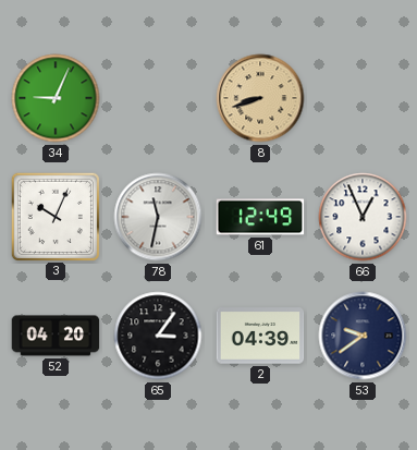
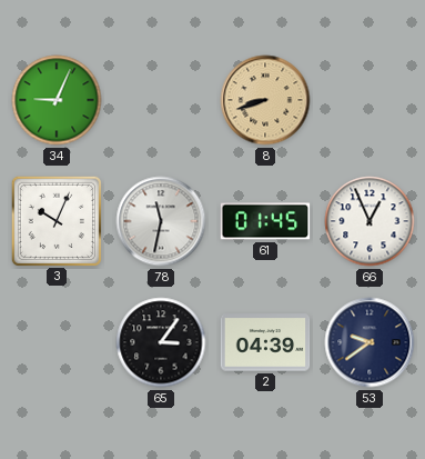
61: 12:49 -> 01:45 (265, 221)
52: 04:20 -> none (56, 336)
